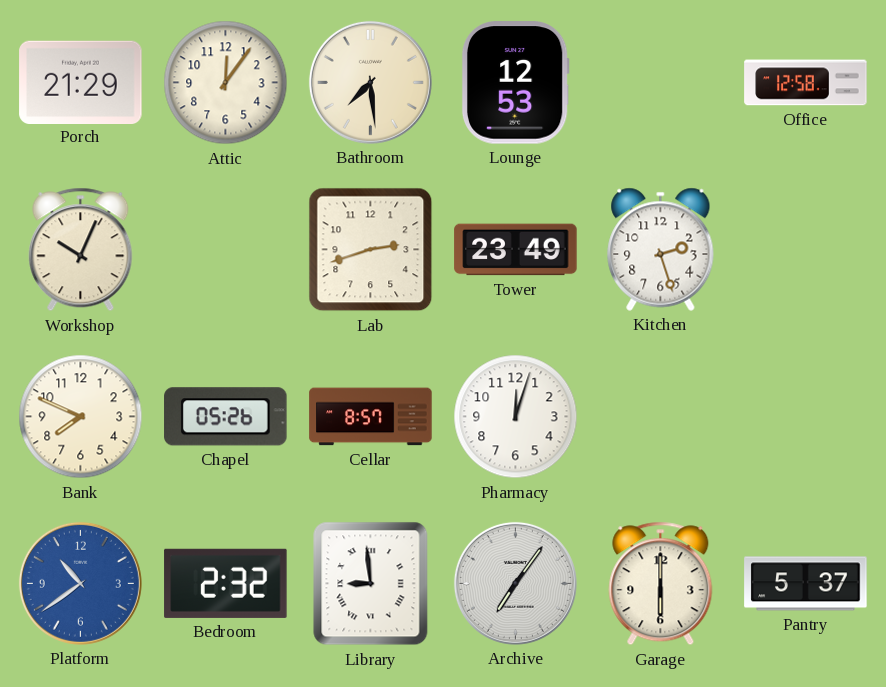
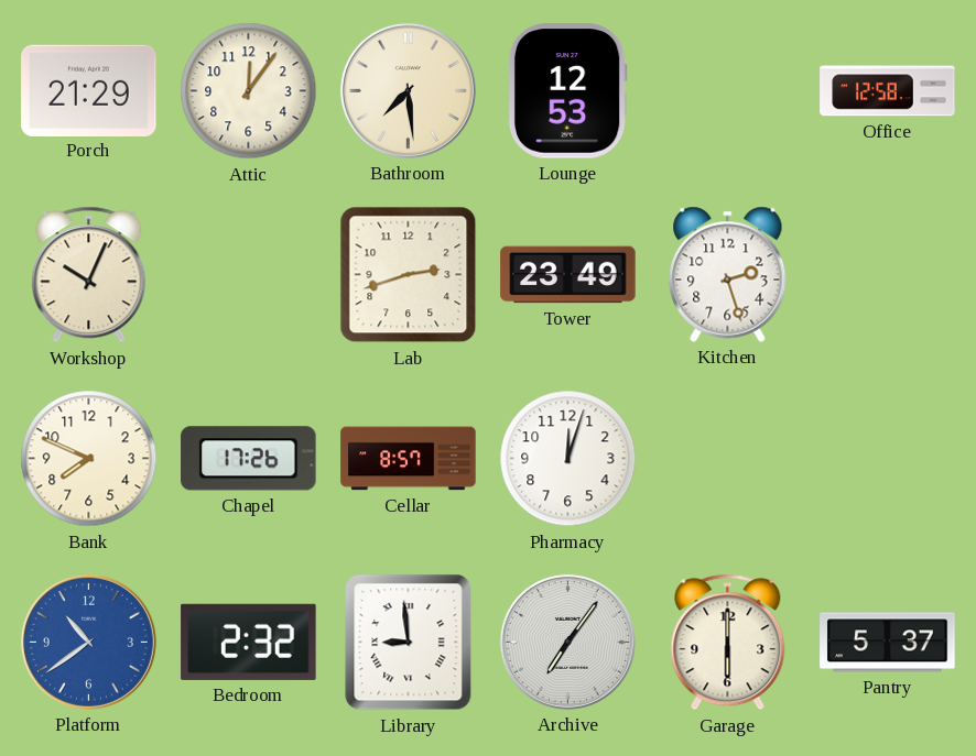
Chapel: 05:26 -> 17:26 (249, 459)
